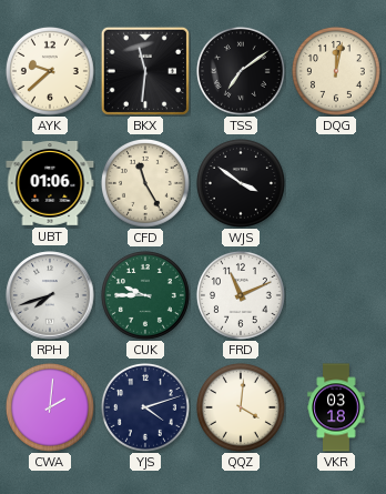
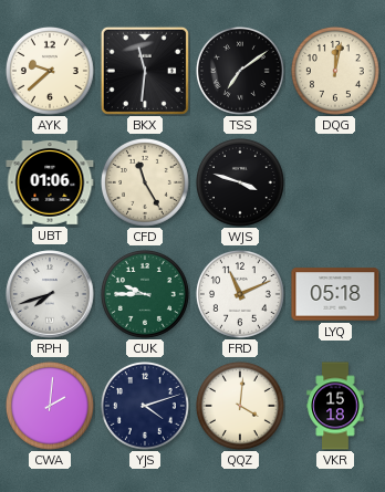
WJS: 3:51 -> 3:48 (240, 182)
LYQ: none -> 05:18 (335, 294)
VKR: 03:18 -> 15:18 (335, 406)
